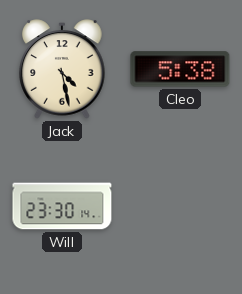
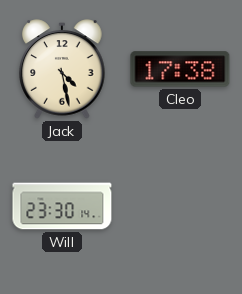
Cleo: 5:38 -> 17:38 (180, 69)
